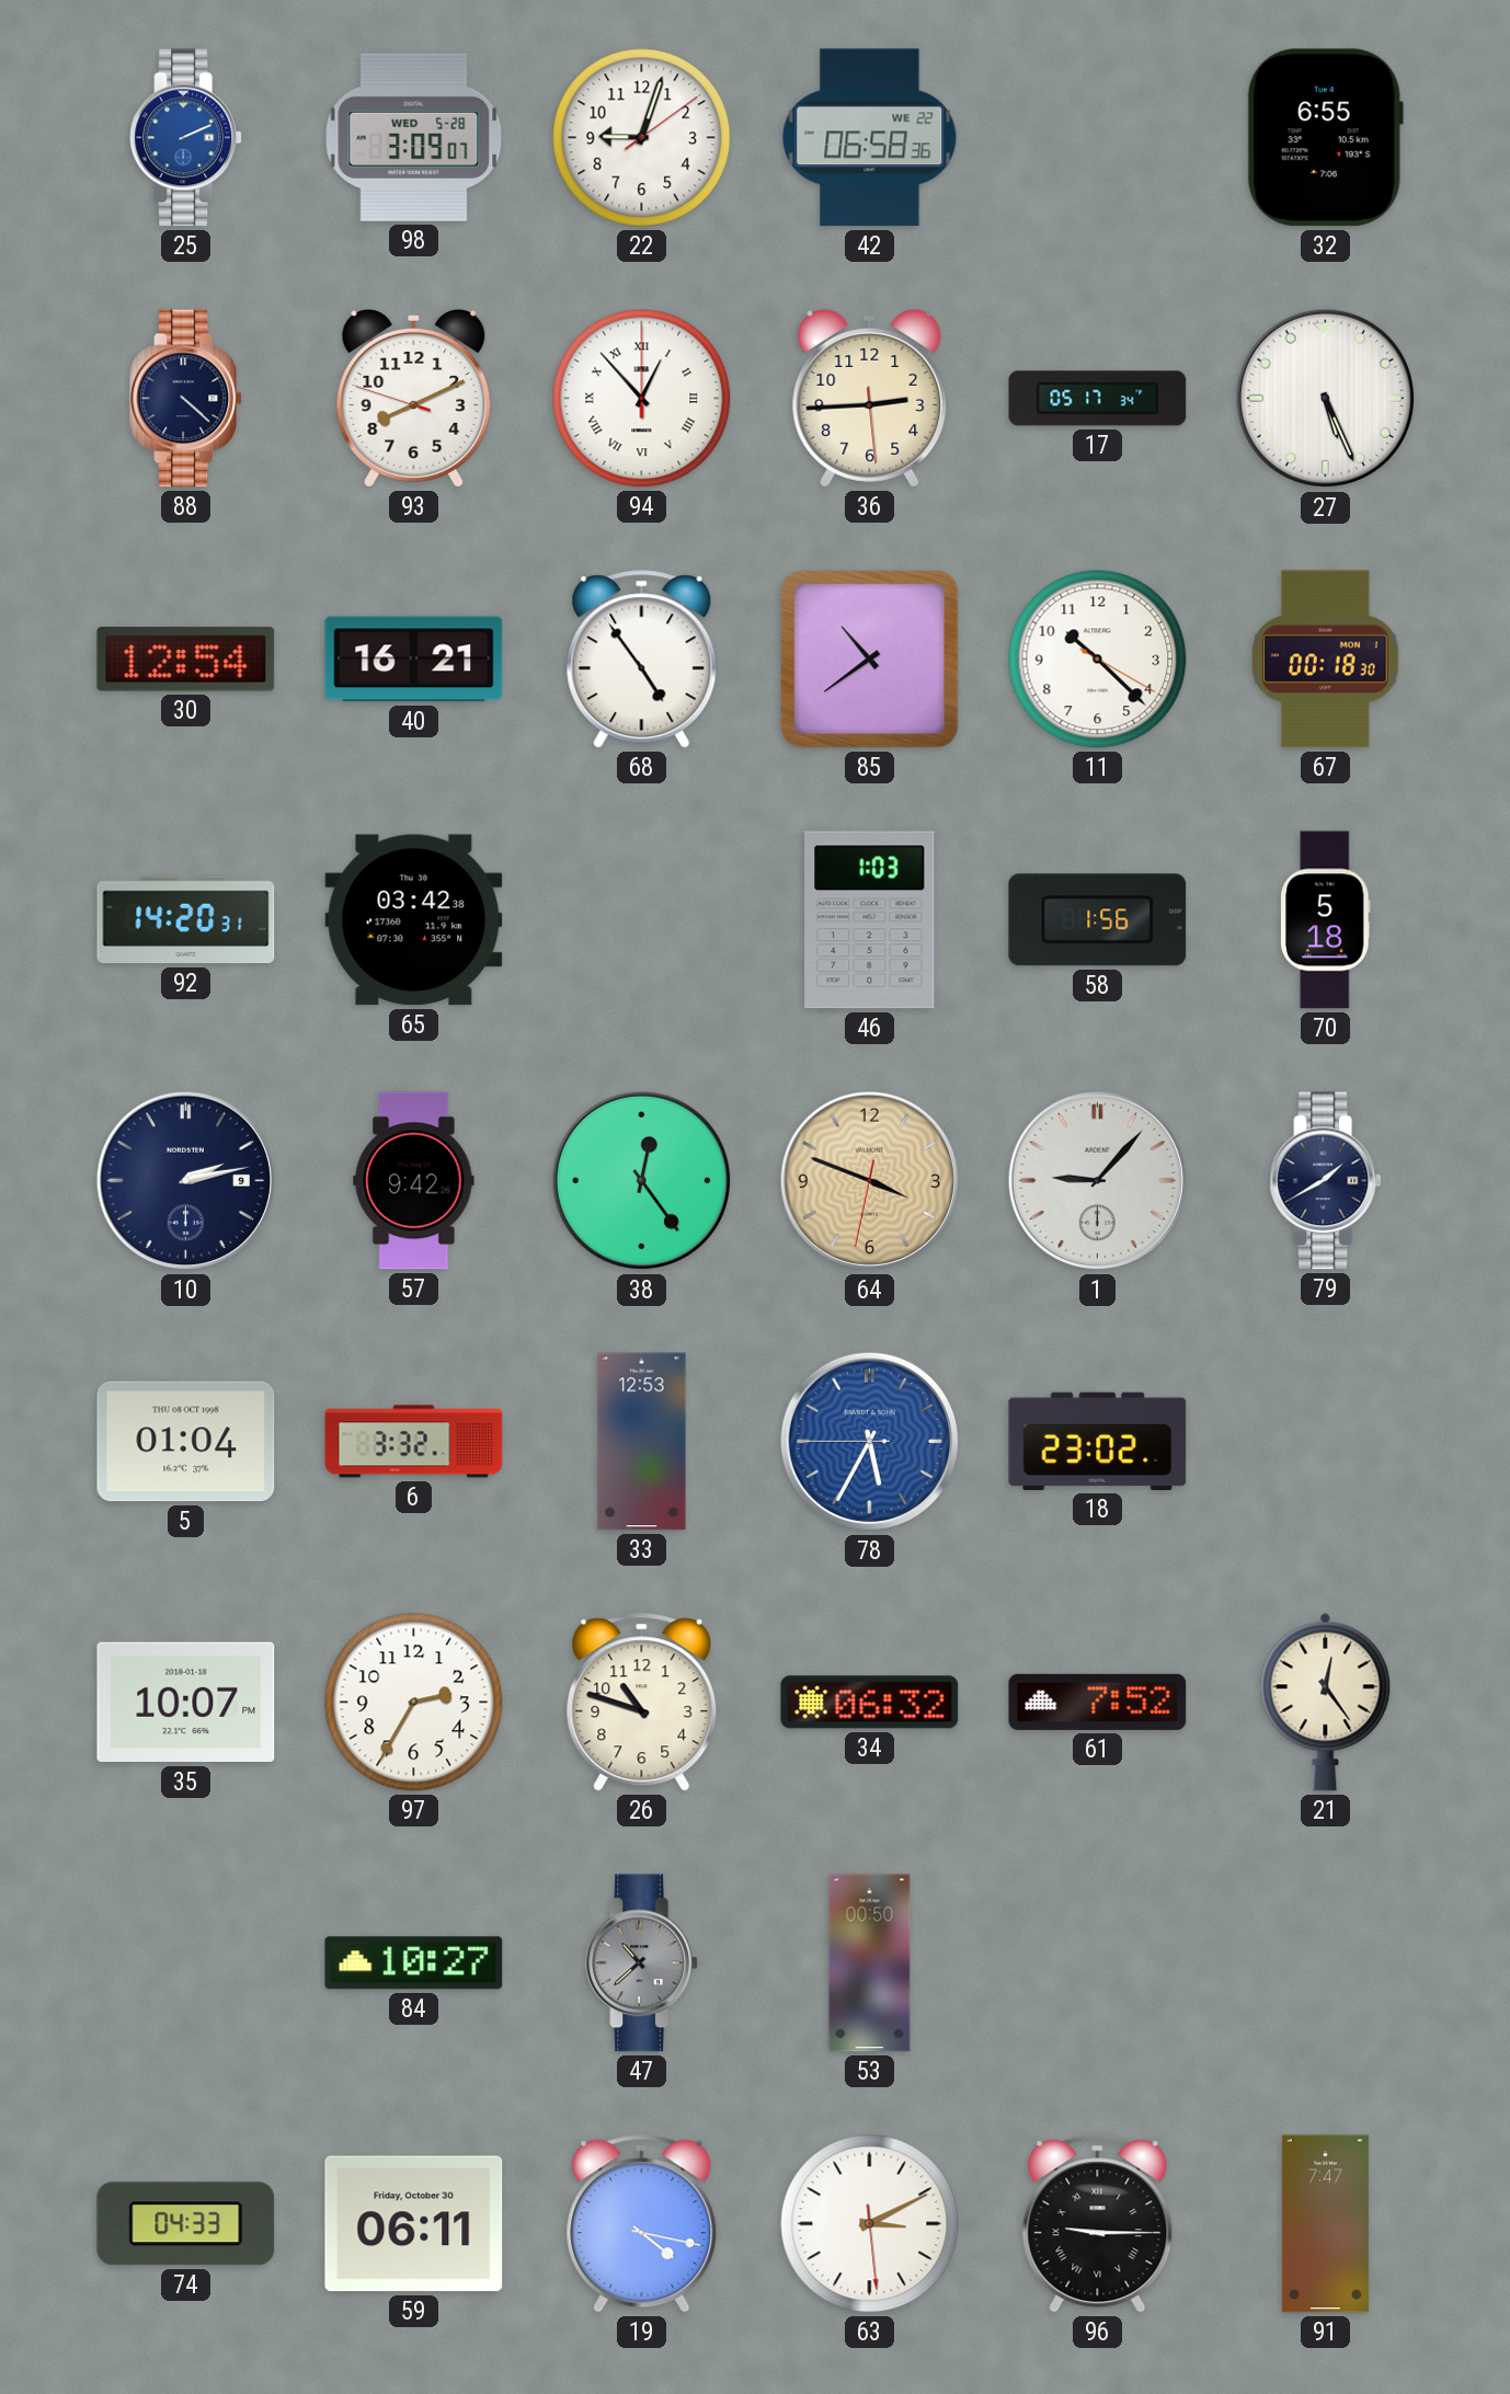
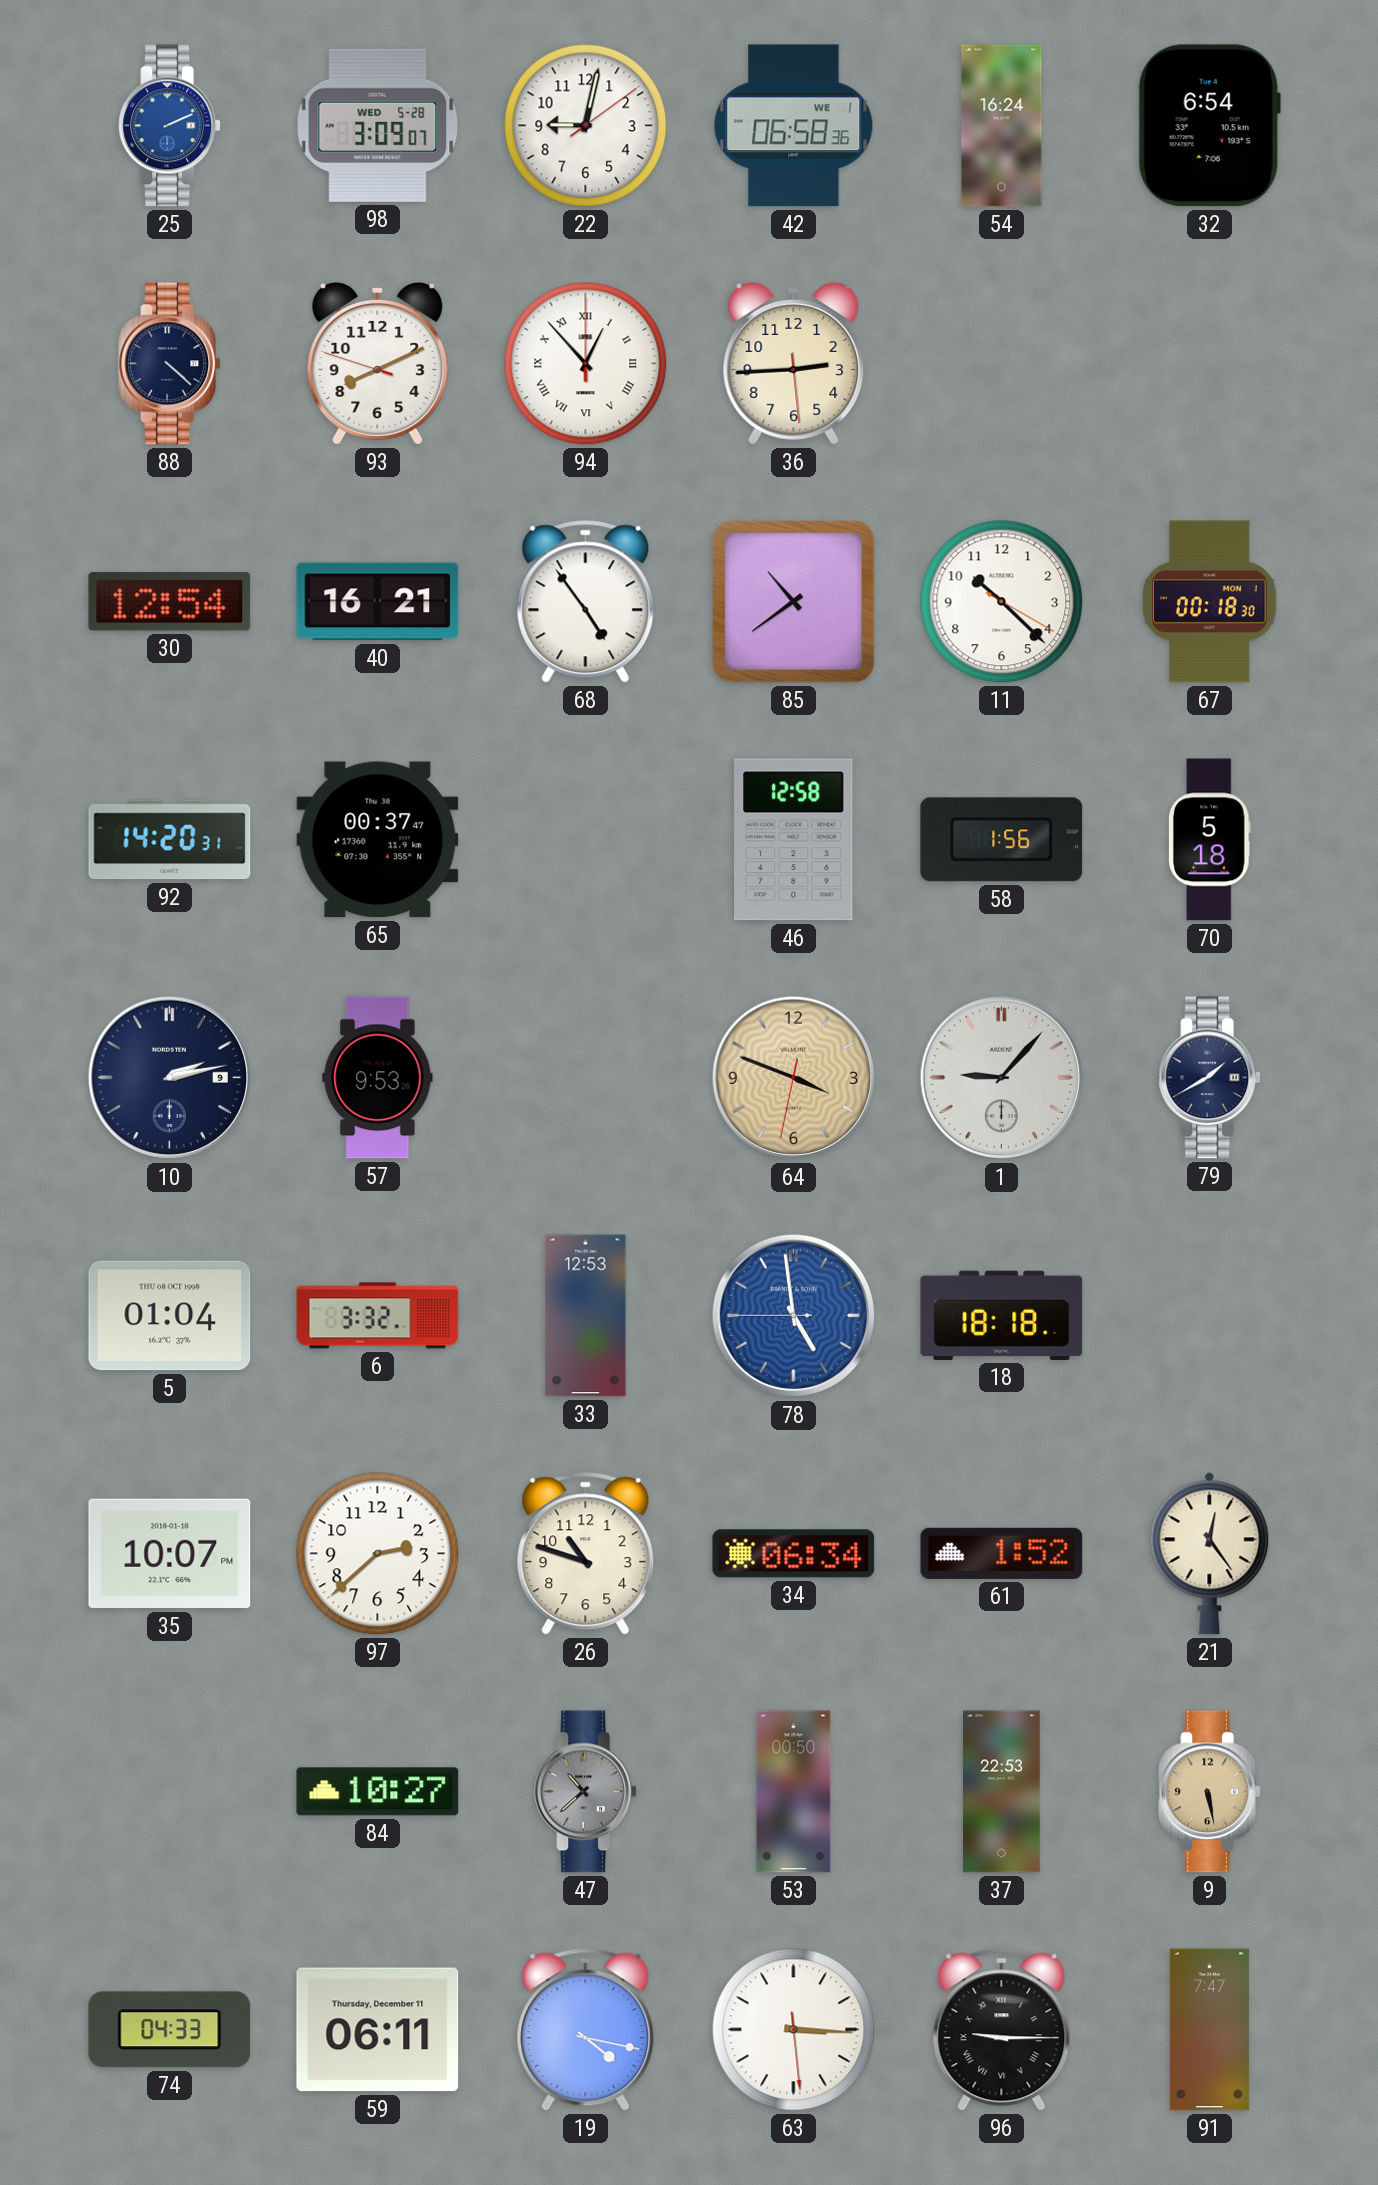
22: 9:03 -> 9:02 (586, 126)
42 date: WE 22 -> WE 1 (794, 126)
54: none -> 16:24 (1002, 126)
32: 6:55 -> 6:54 (1209, 126)
17: 05:17 -> none (1098, 399)
27: 5:26 -> none (1326, 399)
65: 03:42 -> 00:37 (378, 840)
46: 1:03 -> 12:58 (794, 840)
57: 9:42 -> 9:53 (378, 1078)
38: 12:24 -> none (642, 1181)
78: 5:34 -> 4:58 (794, 1316)
18: 23:02 -> 18:18 (1002, 1315)
97: 2:35 -> 2:38 (378, 1554)
34: 06:32 -> 06:34 (794, 1554)
61: 7:52 -> 1:52 (1002, 1553)
37: none -> 22:53 (1002, 1792)
9: none -> 5:28 (1210, 1792)
59 date: Friday, October 30 -> Thursday, December 11 (378, 2030)
63: 3:10 -> 3:15 (794, 2030)
